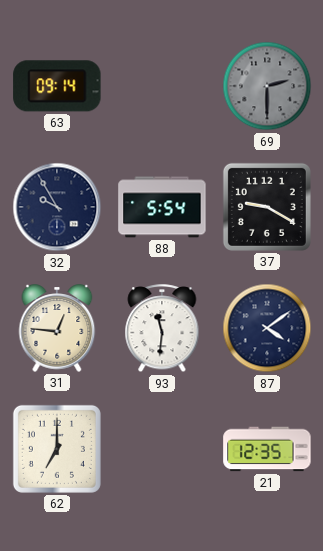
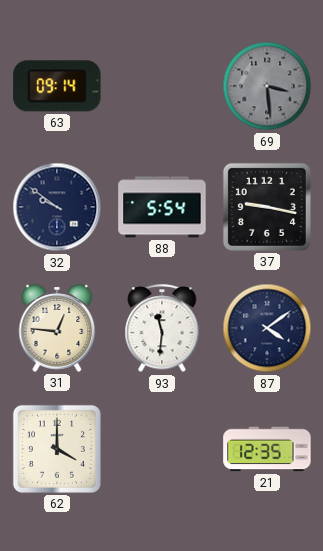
69: 2:30 -> 3:29 (267, 86)
32: 9:55 -> 9:51 (57, 207)
37: 9:20 -> 9:17 (267, 207)
62: 7:00 -> 4:00 (57, 449)
